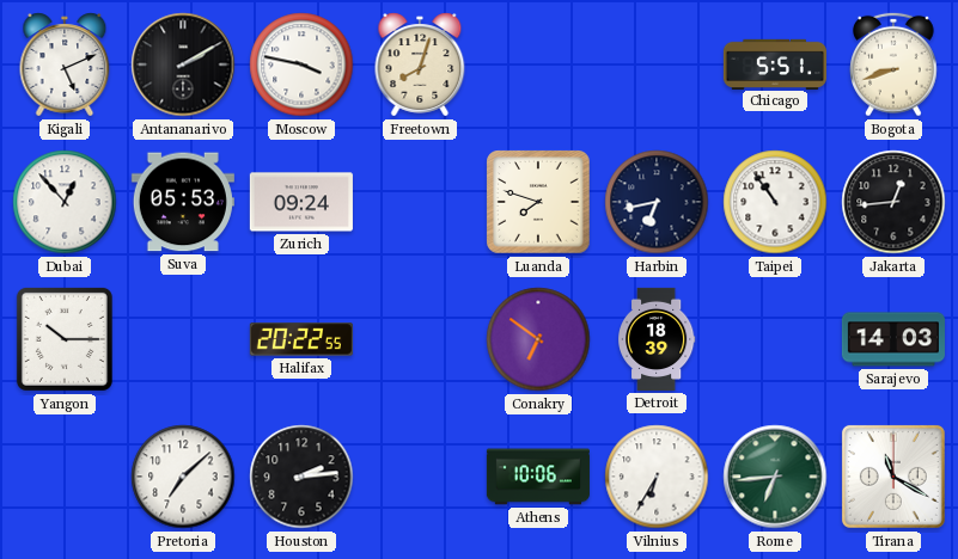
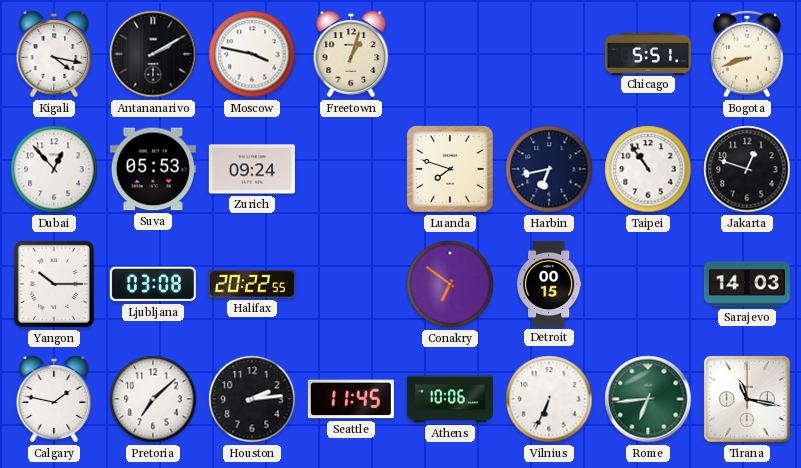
Kigali: 5:11 -> 4:17 (54, 54)
Freetown: 8:03 -> 1:03 (351, 54)
Jakarta: 12:44 -> 12:48 (747, 169)
Ljubljana: none -> 03:08 (153, 284)
Detroit: 18:39 -> 00:15 (549, 284)
Calgary: none -> 1:47 (54, 399)
Seattle: none -> 11:45 (351, 399)
Vilnius: 6:35 -> 6:34 (549, 399)
Tirana: 11:20 -> 11:17 (747, 399)
